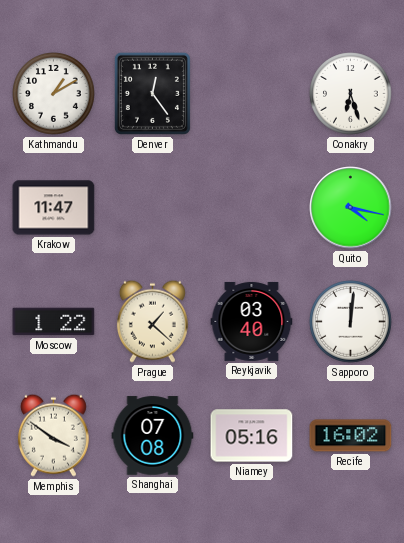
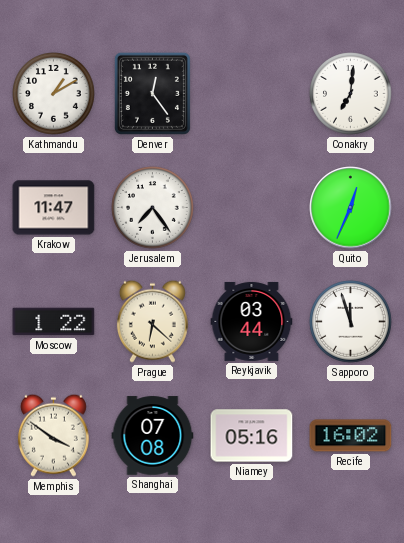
Conakry: 6:27 -> 7:01 (351, 94)
Jerusalem: none -> 7:24 (153, 208)
Quito: 4:17 -> 12:34 (351, 208)
Prague: 1:22 -> 6:22 (152, 321)
Reykjavik: 03:40 -> 03:44 (252, 321)
Sapporo: 12:01 -> 11:57 (351, 322)
